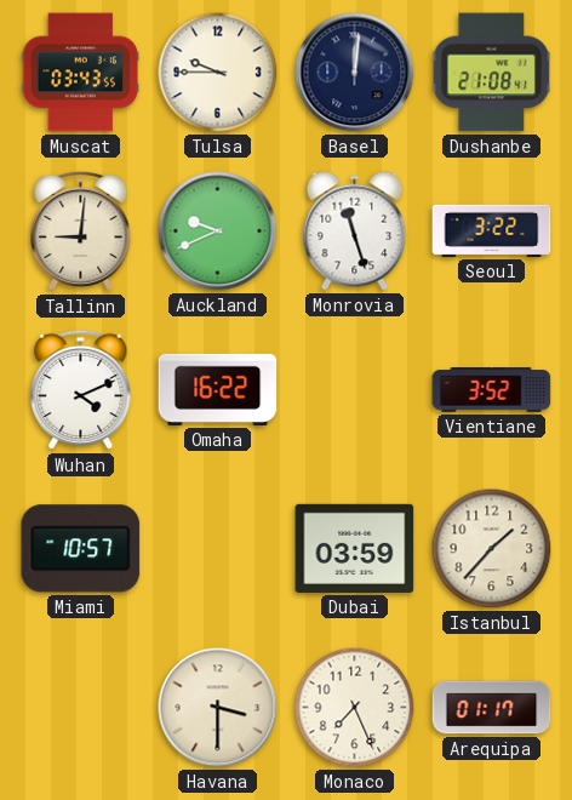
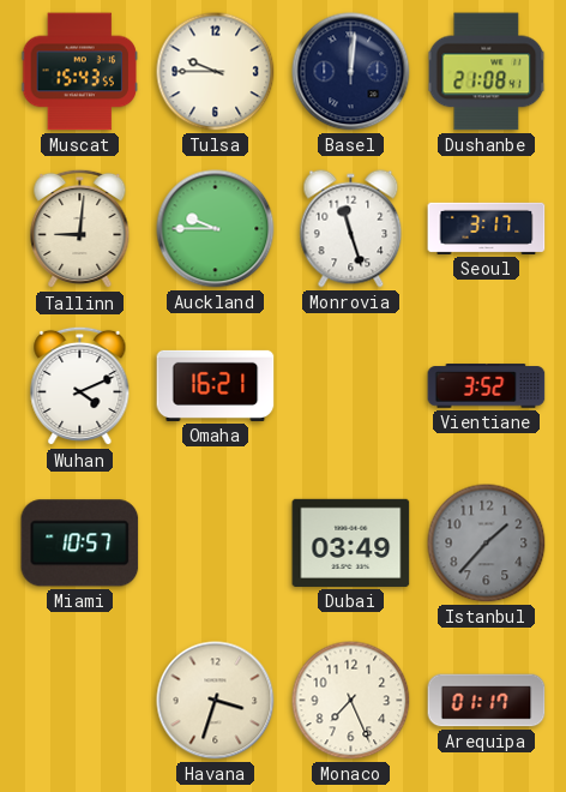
Muscat: 03:43 -> 15:43 (79, 72)
Auckland: 9:41 -> 9:45 (216, 229)
Seoul: 3:22 -> 3:17 (487, 228)
Omaha: 16:22 -> 16:21 (216, 385)
Dubai: 03:59 -> 03:49 (351, 542)
Istanbul dial: cream -> grey (487, 544)
Havana: 3:30 -> 3:33 (216, 701)
